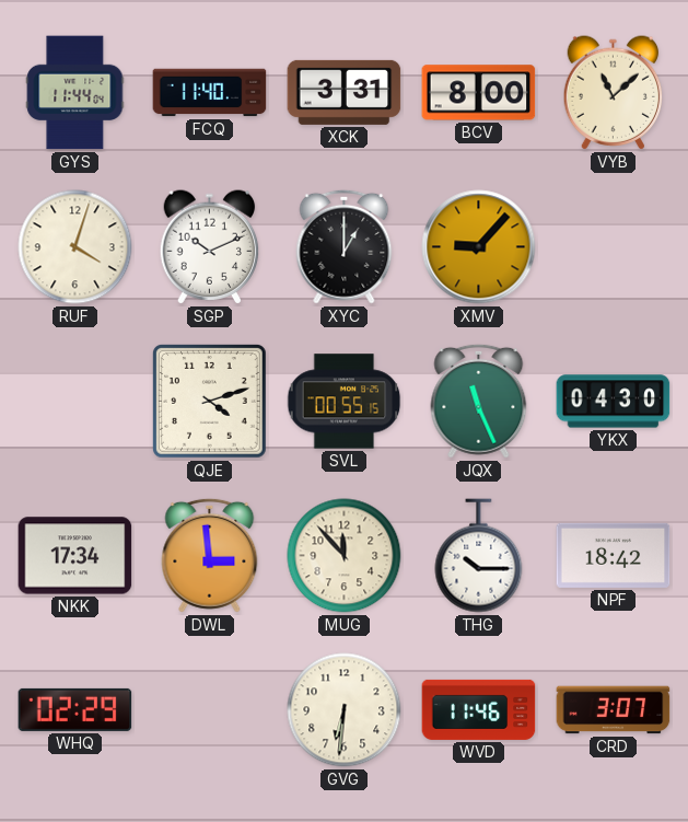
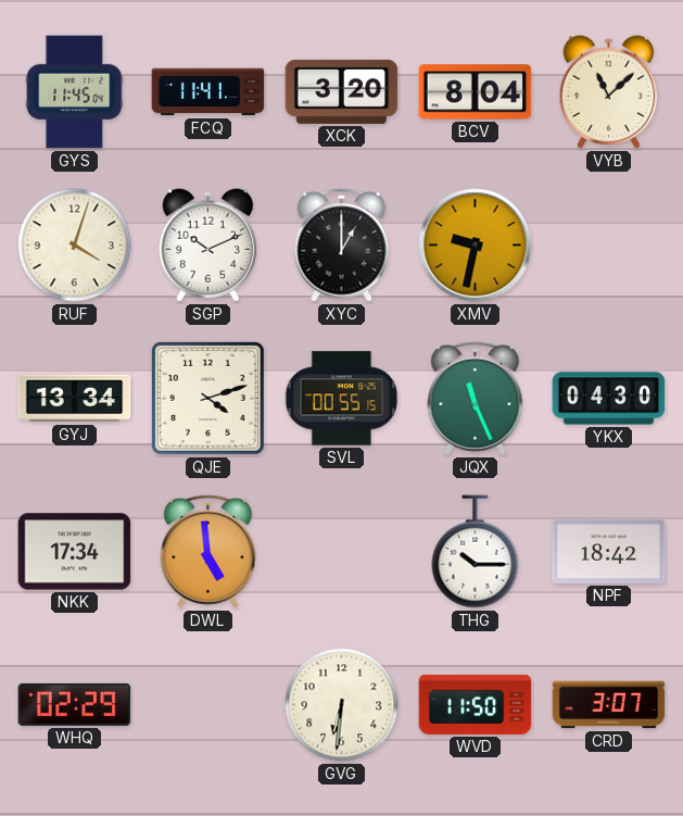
GYS: 11:44 -> 11:45 (75, 92)
FCQ: 11:40 -> 11:41 (208, 92)
XCK: 3:31 -> 3:20 (342, 91)
BCV: 8:00 -> 8:04 (476, 92)
XMV: 9:07 -> 9:32 (476, 246)
GYJ: none -> 13:34 (75, 399)
DWL: 2:59 -> 4:59 (208, 551)
MUG: 11:53 -> none (345, 556)
WVD: 11:46 -> 11:50 (476, 704)
